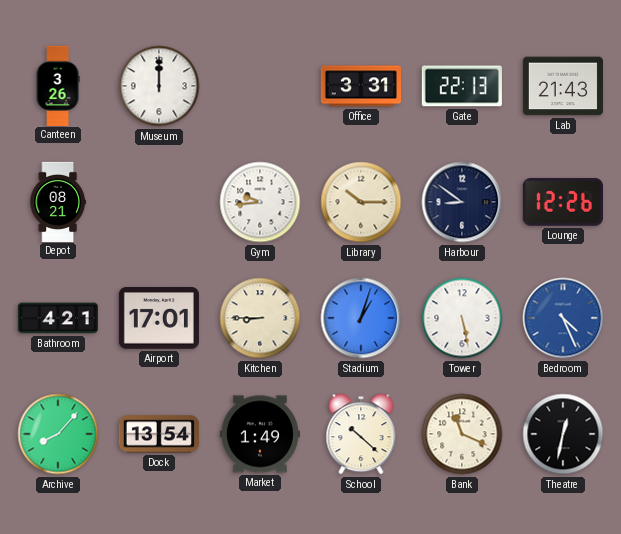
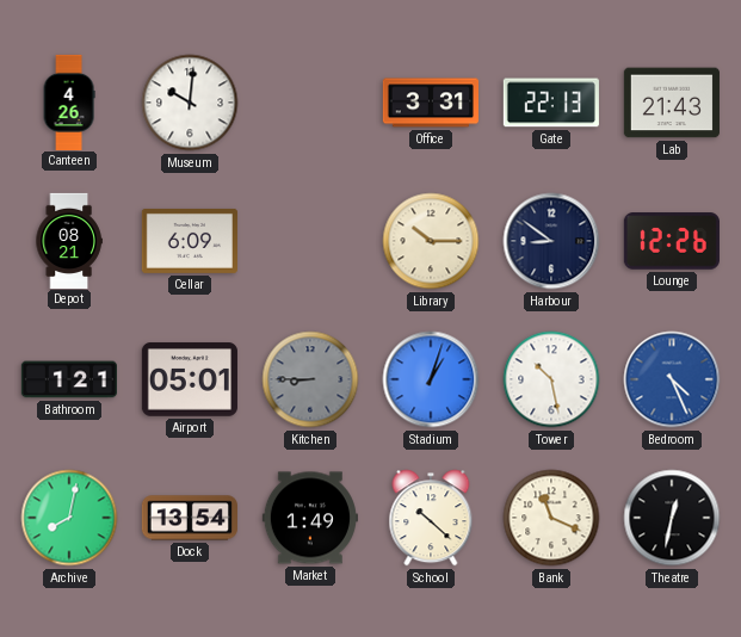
Canteen: 3:26 -> 4:26 (69, 101)
Museum: 12:00 -> 10:01 (190, 103)
Cellar: none -> 6:09 (190, 241)
Gym: 9:44 -> none (260, 202)
Bathroom: 4:21 -> 1:21 (69, 379)
Airport: 17:01 -> 05:01 (190, 379)
Kitchen dial: cream -> grey (310, 379)
Tower: 5:28 -> 10:28 (551, 379)
Archive: 8:07 -> 8:02 (69, 518)
